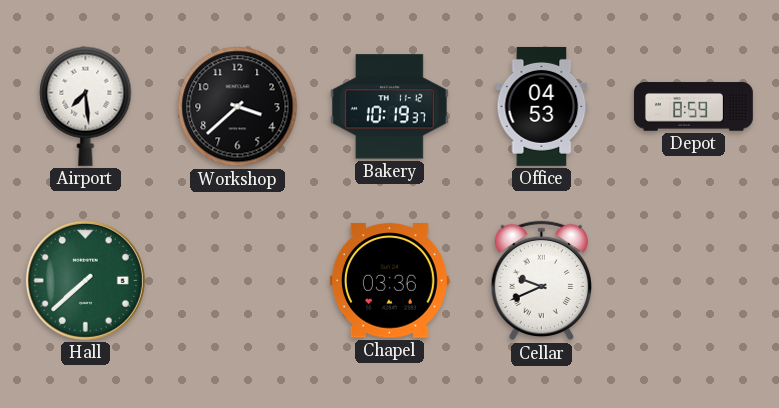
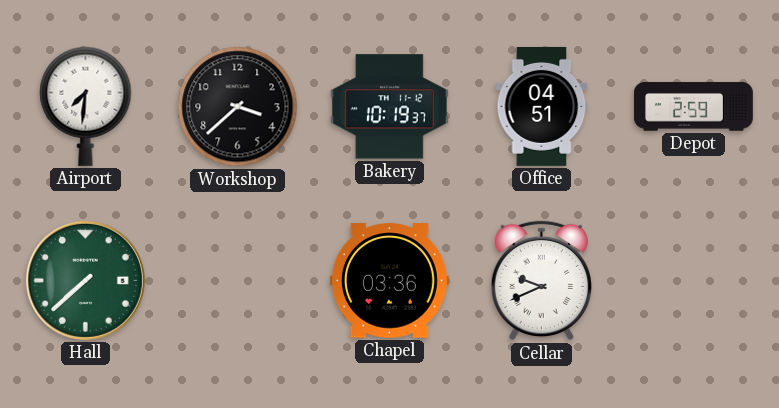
Airport: 7:29 -> 7:31 (86, 106)
Office: 04:53 -> 04:51 (542, 106)
Depot: 8:59 -> 2:59 (693, 107)
